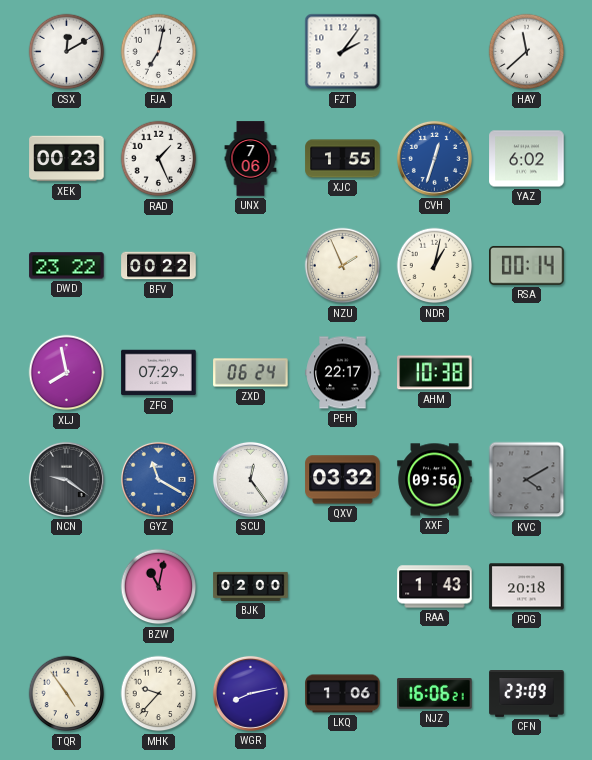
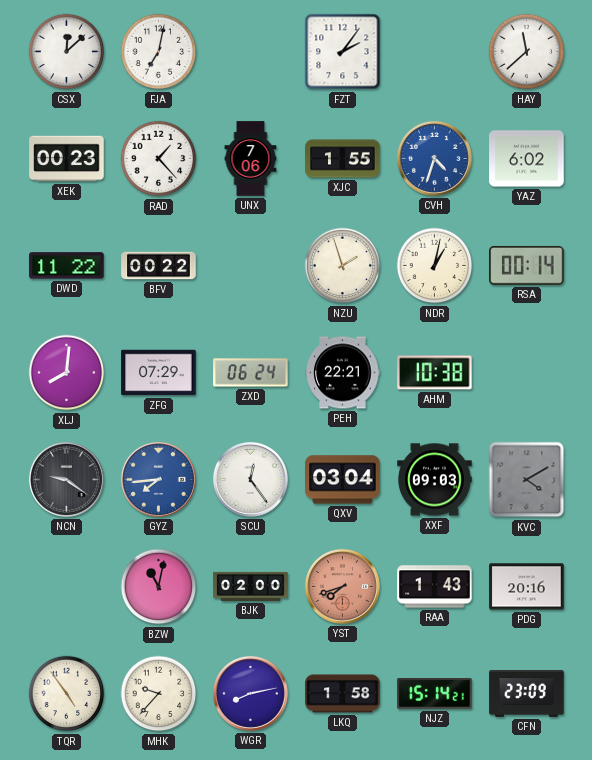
CSX: 12:10 -> 12:08 (67, 52)
RAD: 1:26 -> 1:23 (159, 159)
CVH: 12:33 -> 4:33 (434, 158)
DWD: 23:22 -> 11:22 (67, 266)
NZU: 1:56 -> 1:57 (343, 266)
XLJ: 7:58 -> 8:01 (67, 373)
PEH: 22:17 -> 22:21 (343, 373)
GYZ: 11:20 -> 7:44 (158, 479)
QXV: 03:32 -> 03:04 (343, 480)
XXF: 09:56 -> 09:03 (435, 480)
YST: none -> 7:42 (342, 586)
PDG: 20:18 -> 20:16 (527, 587)
LKQ: 1:06 -> 1:58 (343, 694)
NJZ: 16:06 -> 15:14 (435, 694)
